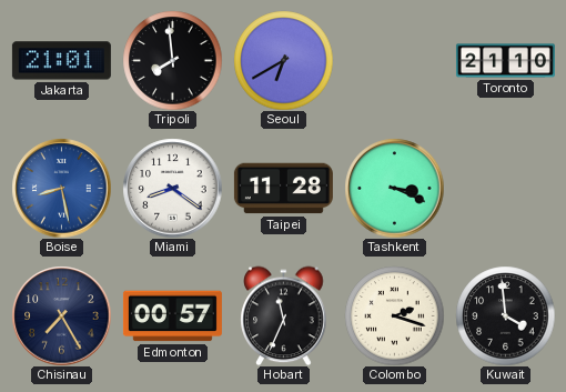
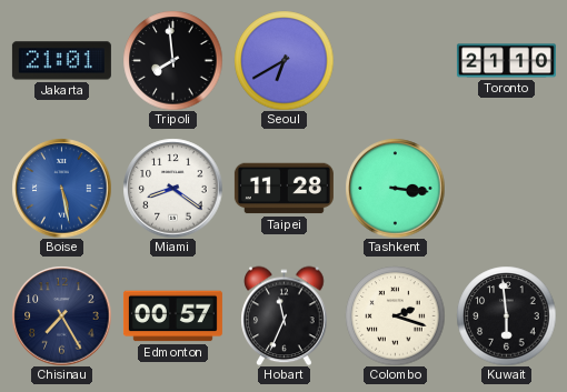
Boise: 8:28 -> 5:28 (61, 188)
Tashkent: 3:19 -> 3:16 (395, 188)
Kuwait: 3:59 -> 5:59 (506, 315)
